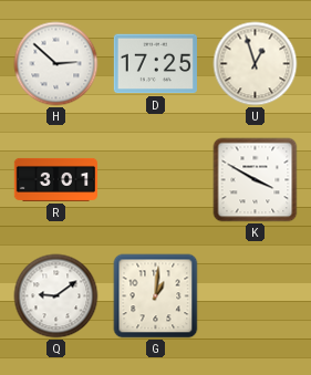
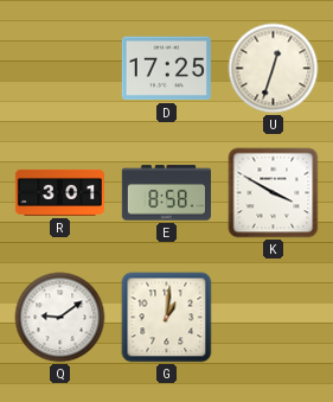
H: 2:52 -> none (56, 64)
U: 12:57 -> 12:33 (274, 69)
E: none -> 8:58 (166, 193)
